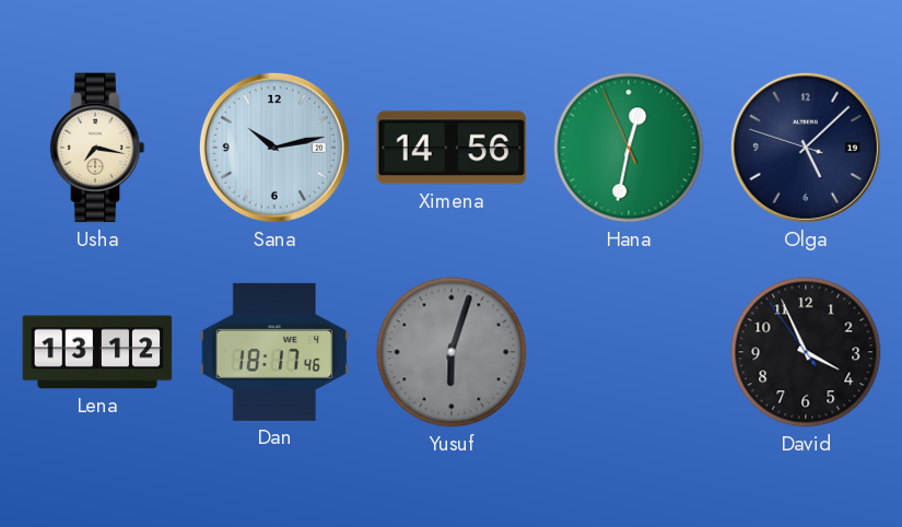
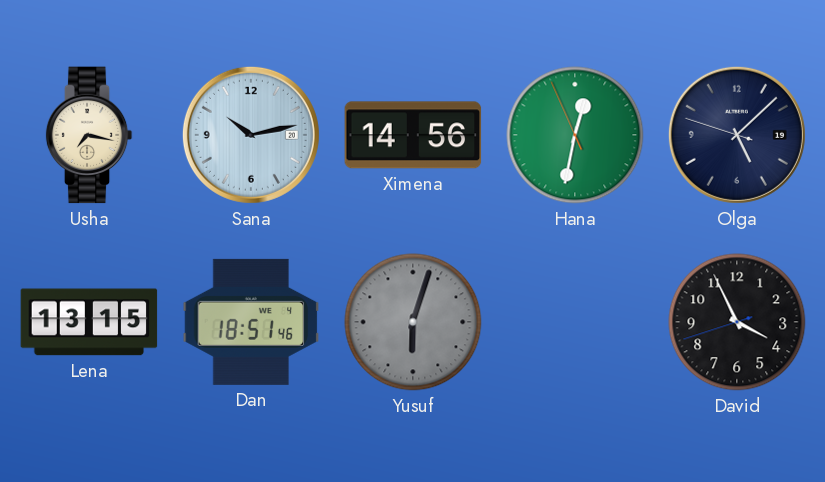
Lena: 13:12 -> 13:15 (89, 322)
Dan: 18:17 -> 18:51 (251, 322)
David: 3:55:54 -> 3:55:42 (737, 322)
